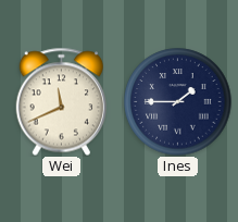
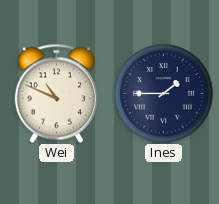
Wei: 11:41 -> 10:49 (56, 93)
